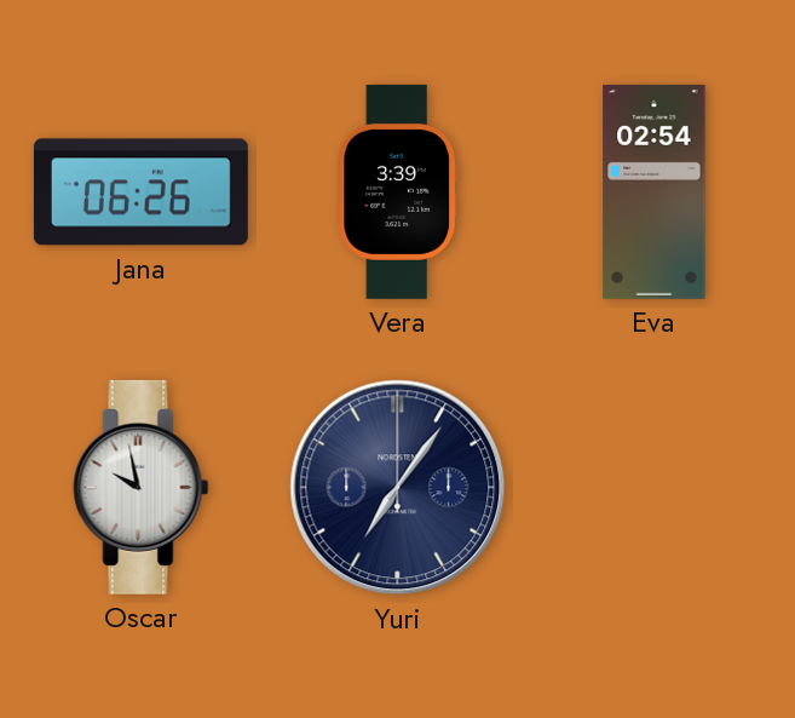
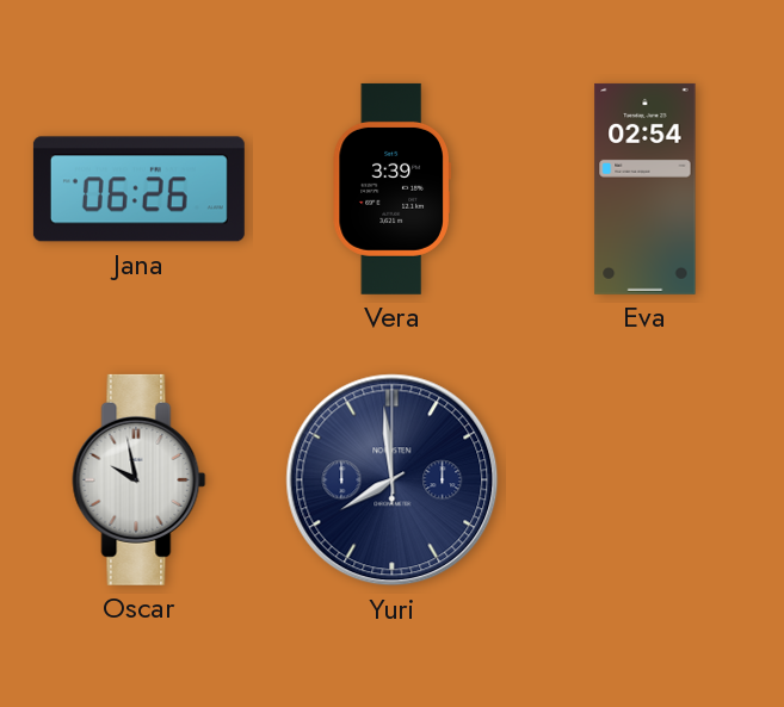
Yuri: 7:06 -> 7:59 (393, 480)
